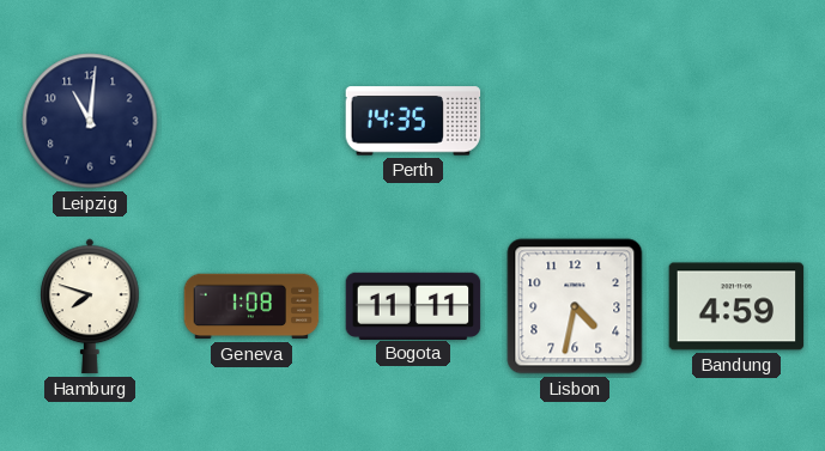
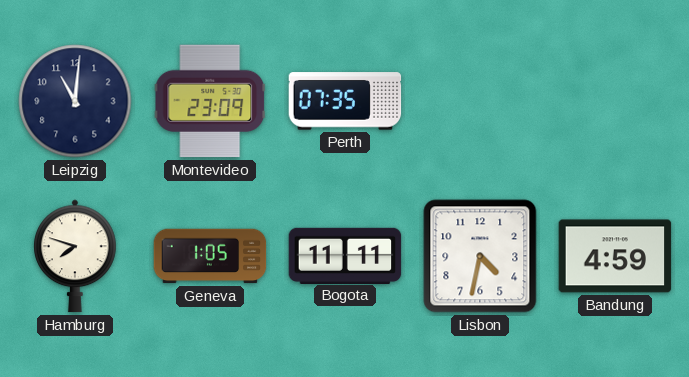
Montevideo: none -> 23:09 (210, 101)
Perth: 14:35 -> 07:35 (345, 101)
Geneva: 1:08 -> 1:05 (210, 256)
